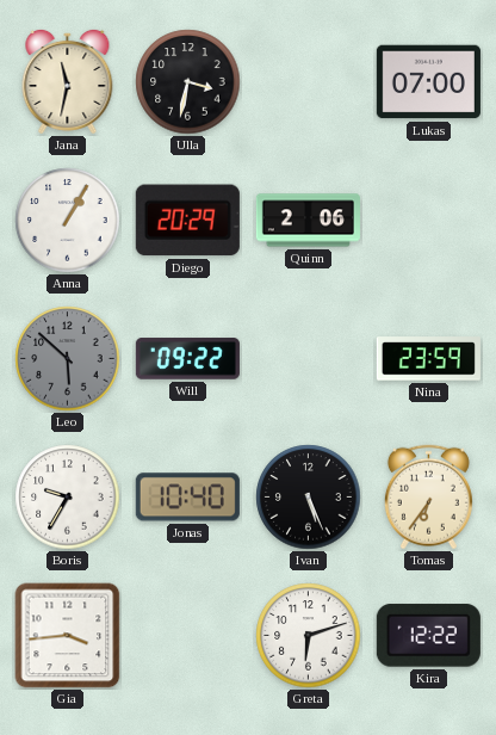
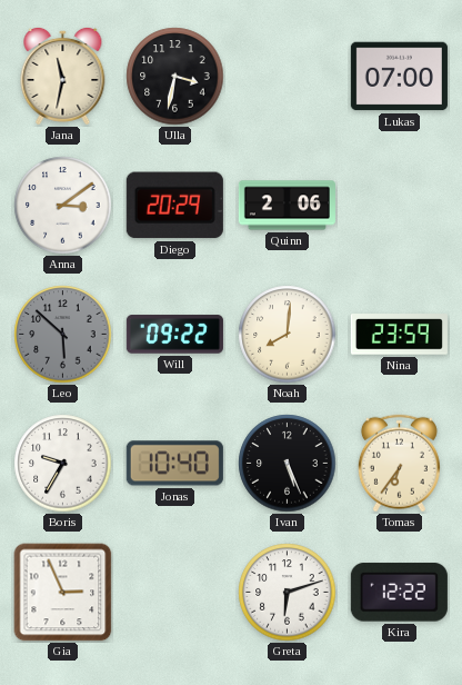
Anna: 1:05 -> 3:09 (63, 206)
Noah: none -> 8:01 (288, 335)
Gia: 3:44 -> 2:56 (63, 593)
